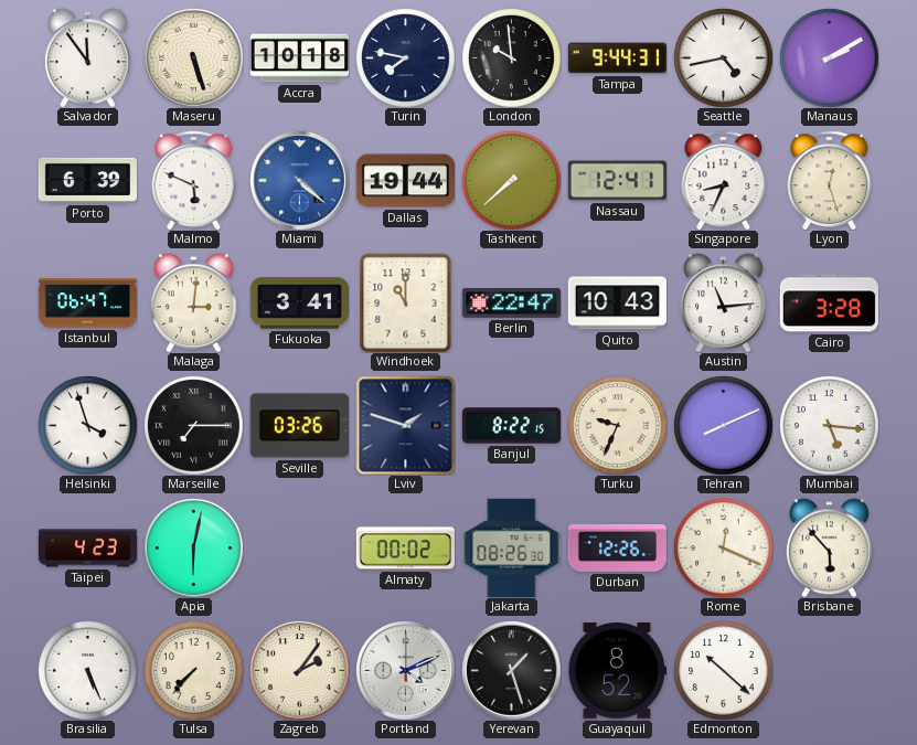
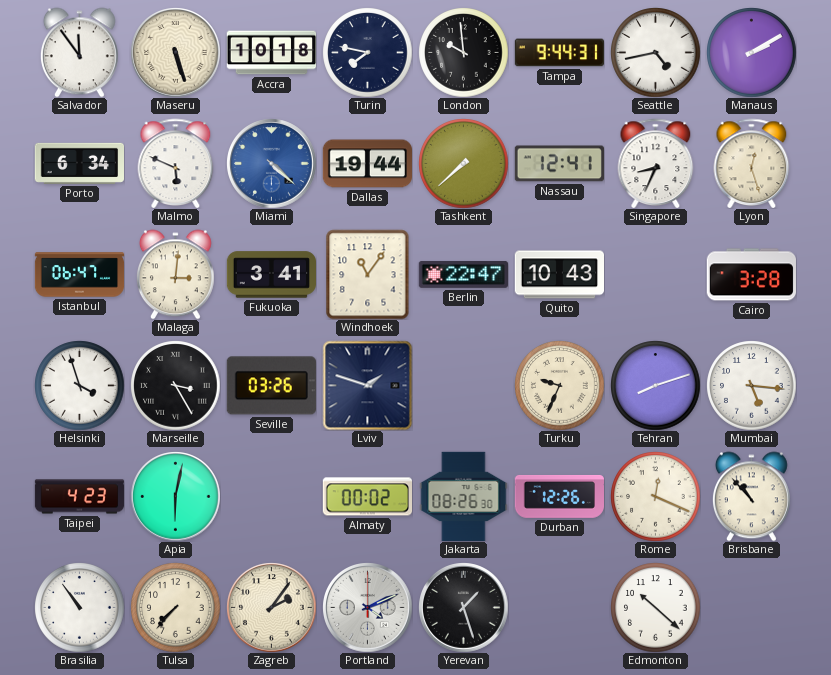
Porto: 6:39 -> 6:34 (79, 163)
Windhoek: 11:00 -> 11:06 (368, 274)
Austin: 11:14 -> none (723, 302)
Marseille: 7:15 -> 3:25 (175, 385)
Banjul: 8:22 -> none (511, 426)
Tehran: 8:11 -> 8:12 (655, 385)
Brisbane: 5:53 -> 10:53 (751, 496)
Brasilia: 5:26 -> 10:54 (79, 607)
Guayaquil: 8:52 -> none (617, 671)
